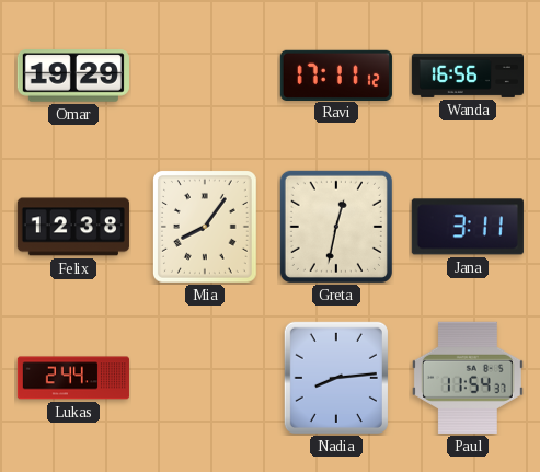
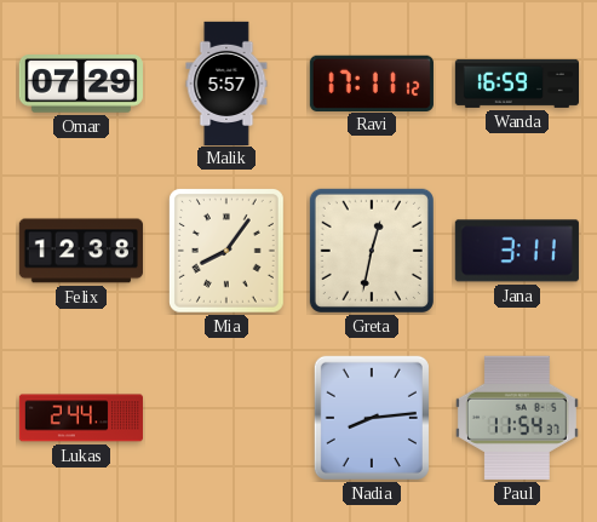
Omar: 19:29 -> 07:29 (81, 84)
Malik: none -> 5:57 (226, 82)
Wanda: 16:56 -> 16:59 (516, 84)
